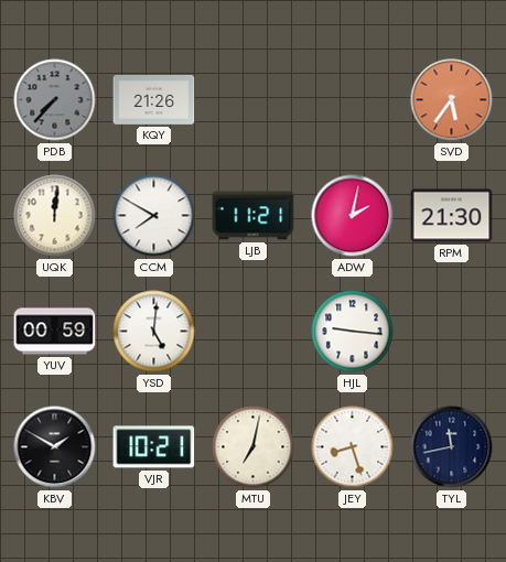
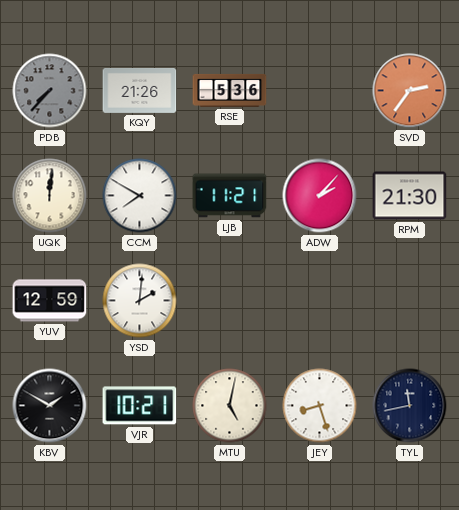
RSE: none -> 5:36 (230, 90)
SVD: 5:36 -> 2:36 (410, 91)
ADW: 2:02 -> 2:07 (320, 196)
YUV: 00:59 -> 12:59 (50, 301)
YSD: 5:01 -> 2:01 (140, 301)
HJL: 9:16 -> none (353, 332)
MTU: 7:02 -> 5:02 (230, 406)
